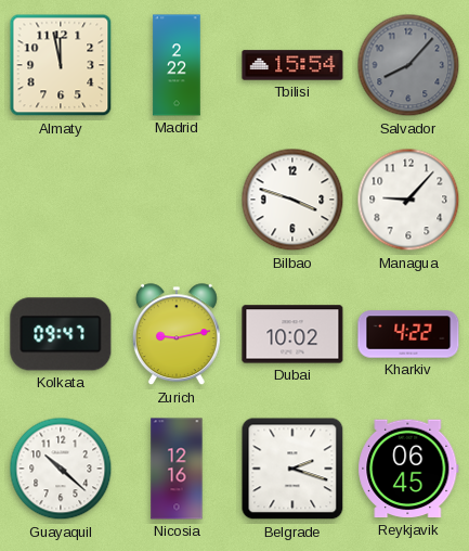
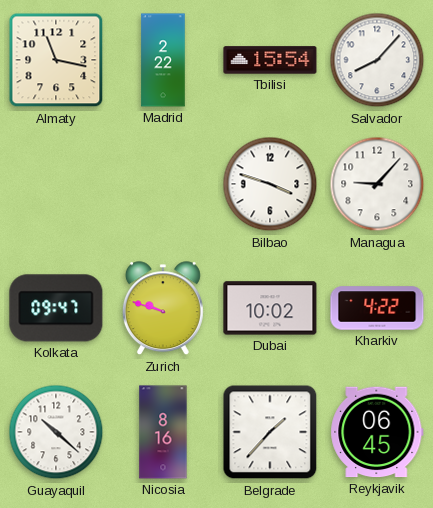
Almaty: 11:58 -> 11:17 (56, 60)
Salvador dial: grey -> white (377, 60)
Zurich: 9:13 -> 9:48 (163, 309)
Nicosia: 12:16 -> 8:16 (163, 432)
Belgrade: 2:18 -> 1:37 (270, 432)
